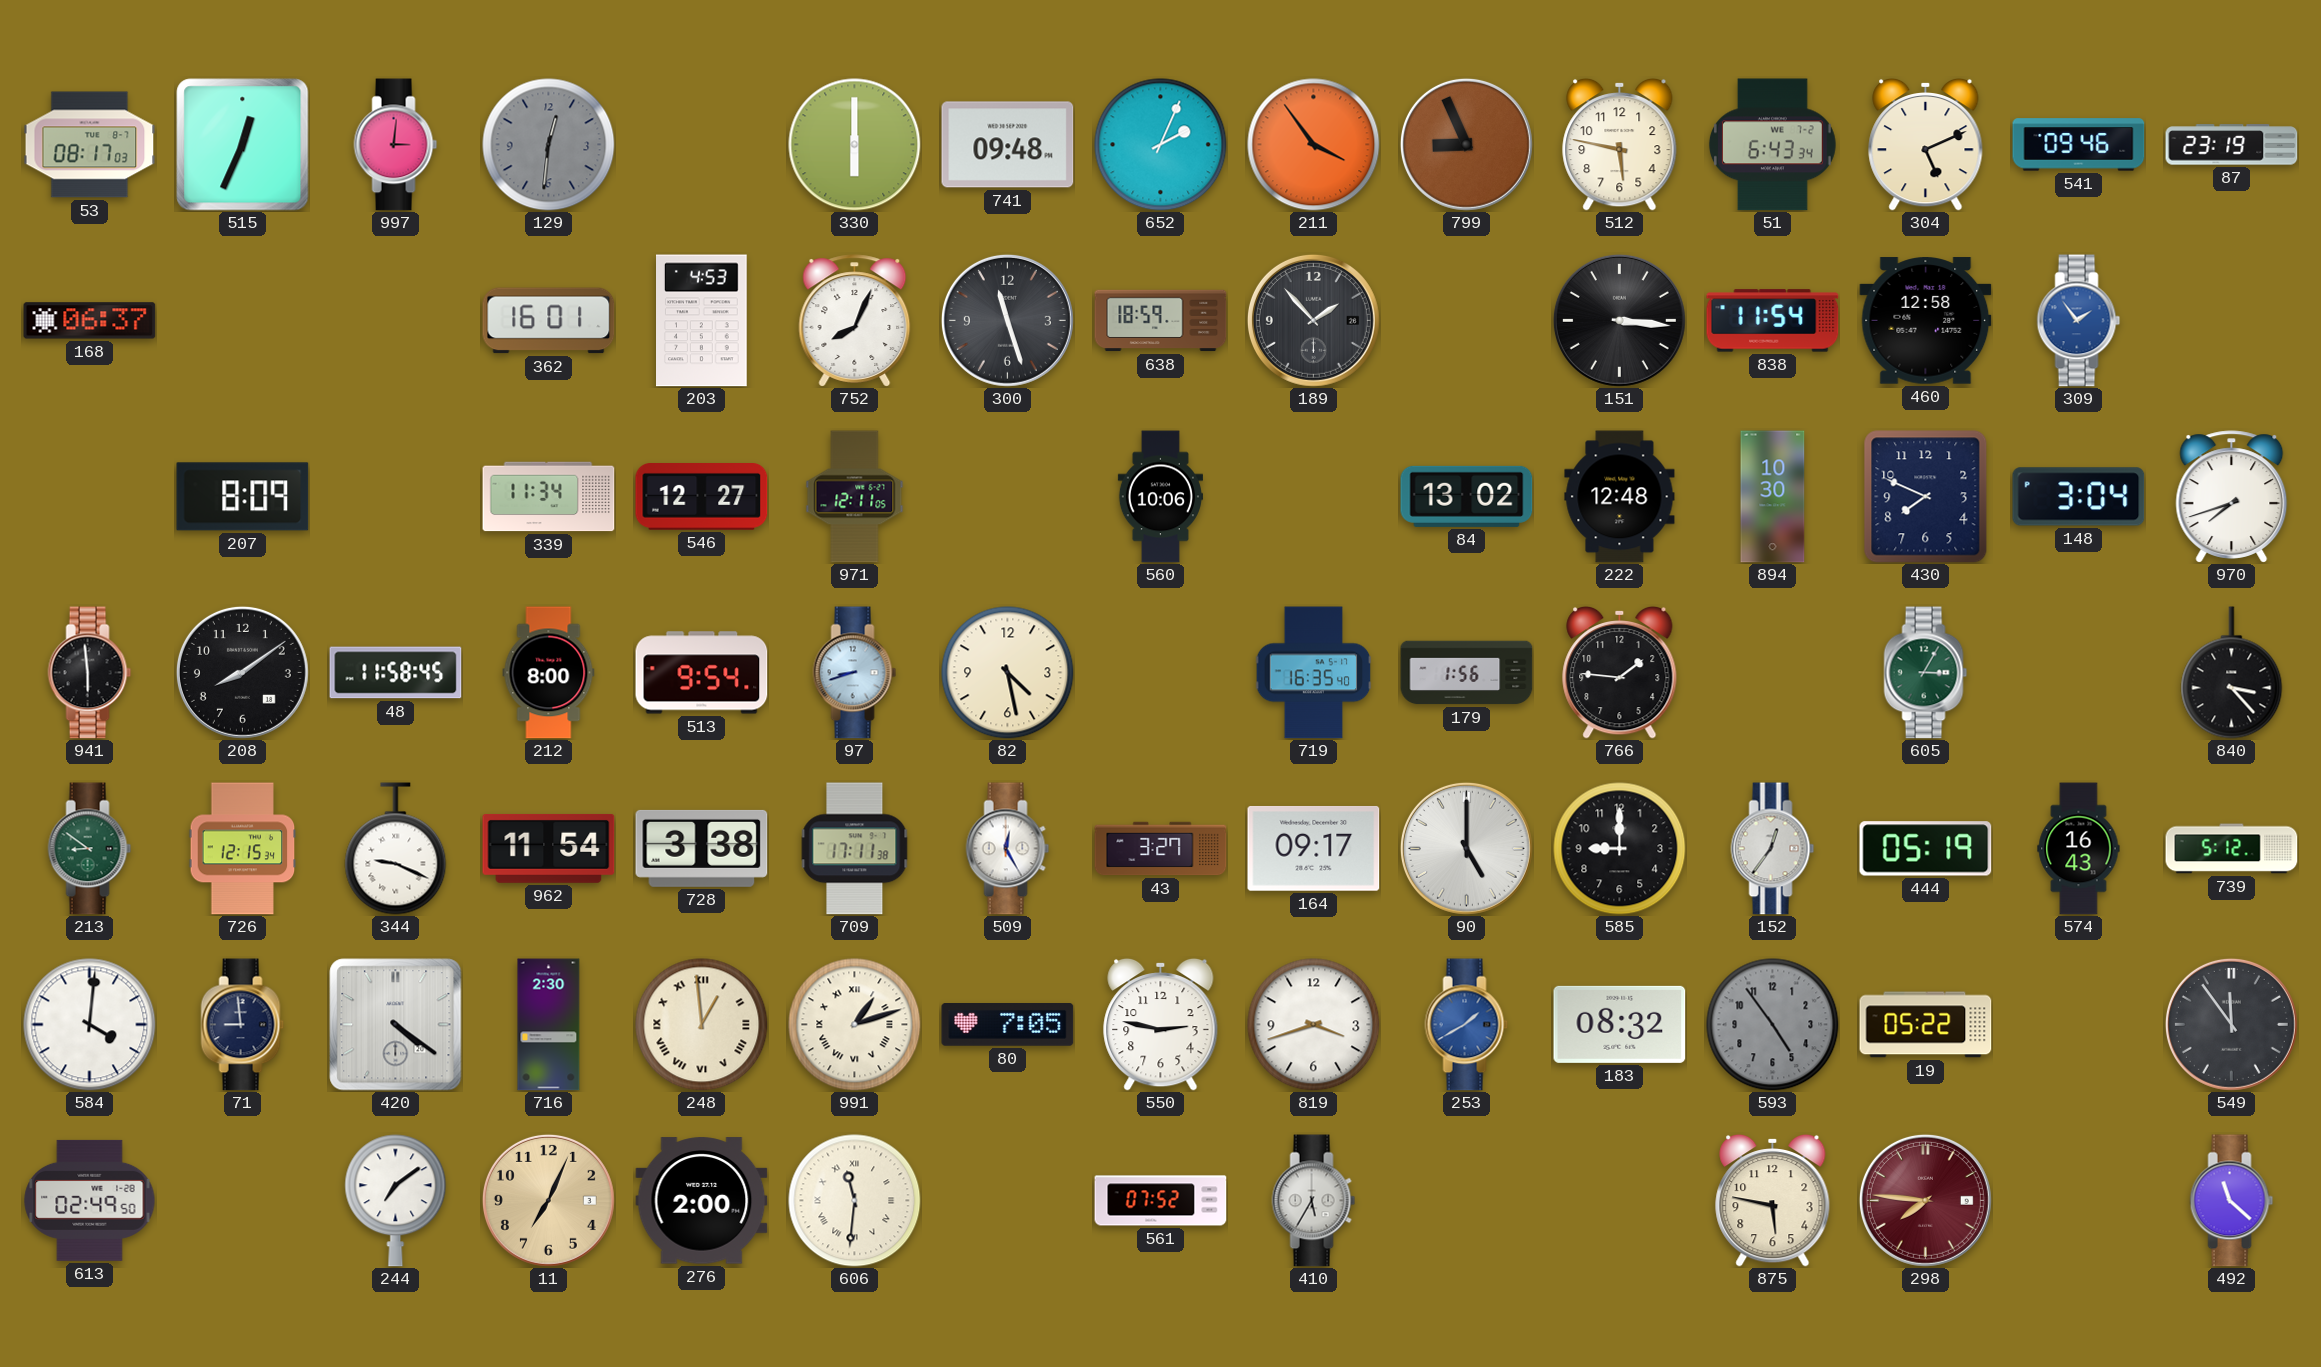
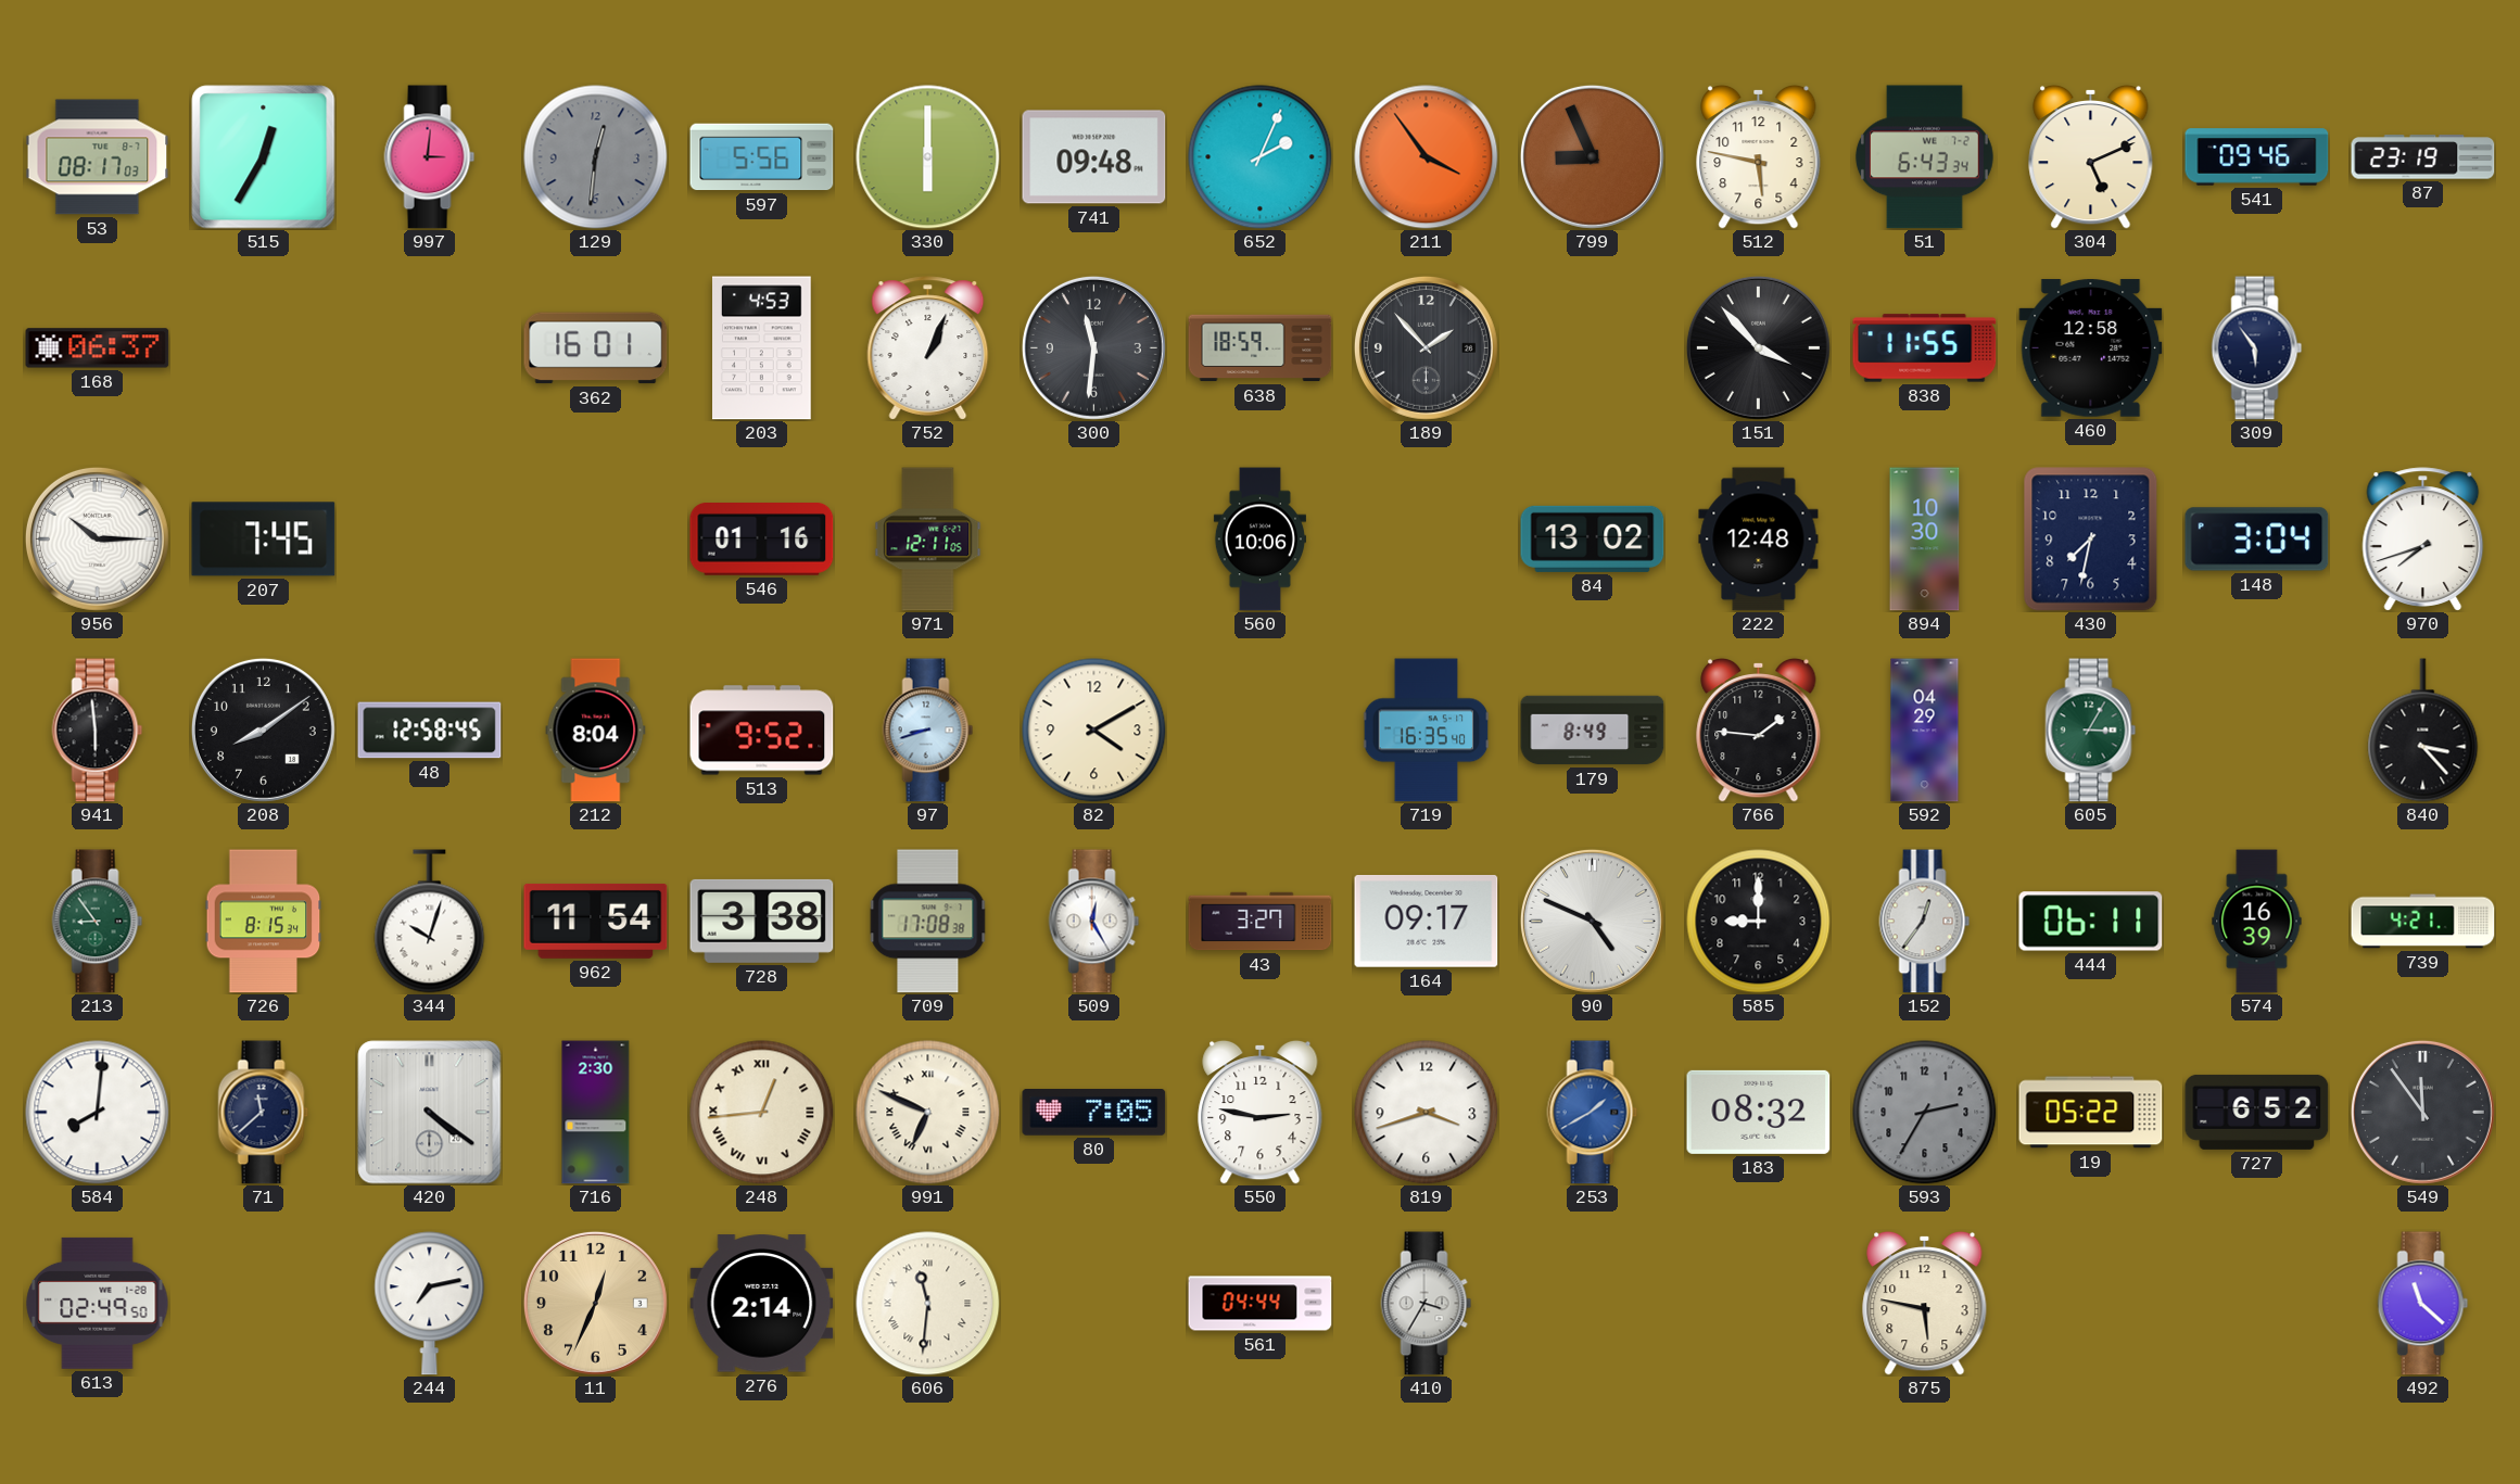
515: 12:34 -> 12:35 (264, 157)
597: none -> 5:56 (762, 157)
752: 8:04 -> 1:04 (928, 348)
300: 11:27 -> 11:31 (1093, 347)
151: 3:16 -> 3:53 (1758, 347)
838: 11:54 -> 11:55 (1925, 348)
309: 1:54 -> 5:54 (2257, 348)
309 dial: blue -> navy (2257, 348)
956: none -> 10:15 (97, 538)
207: 8:09 -> 7:45 (264, 540)
339: 11:34 -> none (549, 497)
546: 12:27 -> 01:16 (762, 540)
430: 7:49 -> 7:32 (2091, 540)
48: 11:58 -> 12:58 (430, 731)
212: 8:00 -> 8:04 (596, 731)
513: 9:54 -> 9:52 (762, 731)
82: 4:28 -> 4:10 (1094, 731)
179: 1:56 -> 8:49 (1593, 731)
592: none -> 04:29 (1925, 731)
213: 8:51 -> 8:54 (98, 922)
726: 12:15 -> 8:15 (264, 922)
344: 9:19 -> 10:03 (430, 922)
709: 17:11 -> 17:08 (928, 922)
90: 5:00 -> 4:49 (1592, 921)
444: 05:19 -> 06:11 (2091, 922)
574: 16:43 -> 16:39 (2257, 922)
739: 5:12 -> 4:21 (2423, 922)
584: 4:01 -> 8:01 (98, 1113)
71: 8:59 -> 11:38 (264, 1113)
248: 12:59 -> 12:44 (762, 1113)
991: 1:12 -> 6:49 (928, 1113)
593: 4:54 -> 2:35 (1925, 1113)
727: none -> 6:52 (2257, 1112)
244: 7:09 -> 7:13 (430, 1304)
11: 7:04 -> 12:34 (595, 1303)
276: 2:00 -> 2:14 (762, 1304)
561: 07:52 -> 04:44 (1261, 1304)
410: 5:35 -> 3:35 (1427, 1304)
298: 7:46 -> none (1925, 1200)
